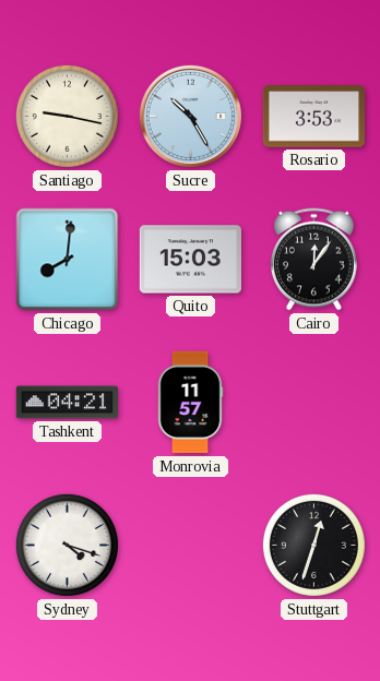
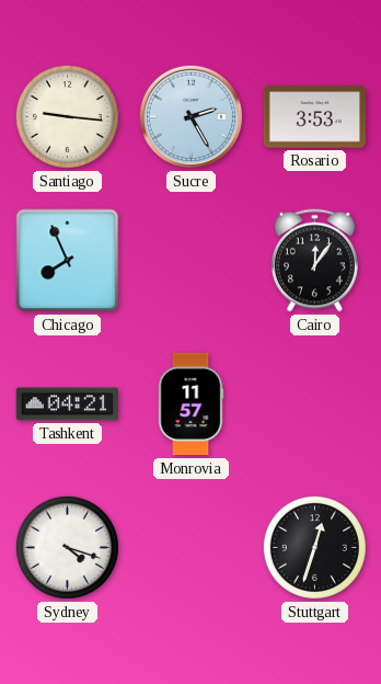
Santiago: 9:17 -> 9:16 (67, 116)
Sucre: 10:25 -> 2:25 (190, 116)
Chicago: 8:01 -> 7:56 (68, 261)
Quito: 15:03 -> none (190, 260)
